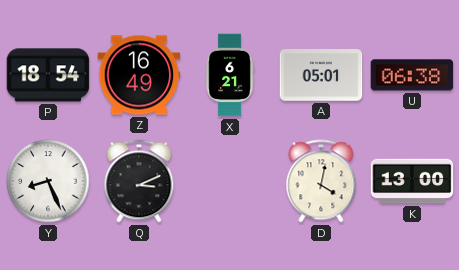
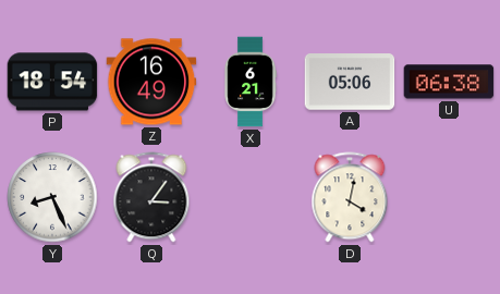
A: 05:01 -> 05:06 (350, 82)
Q: 3:11 -> 3:06 (151, 197)
K: 13:00 -> none (412, 181)
